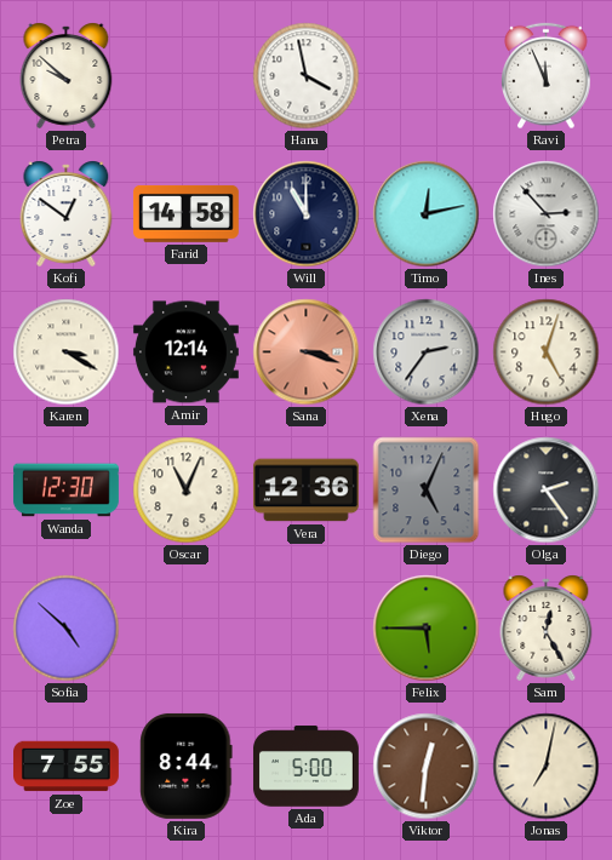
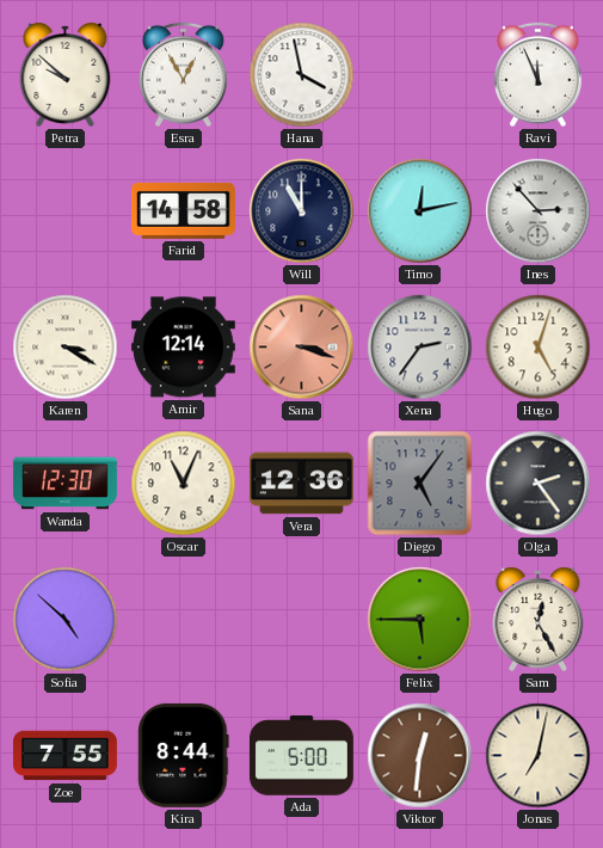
Esra: none -> 12:55 (184, 75)
Kofi: 12:51 -> none (67, 213)
Diego: 5:04 -> 5:06 (420, 484)
